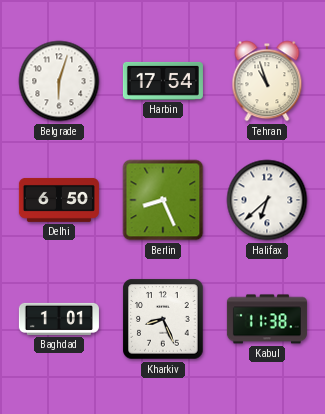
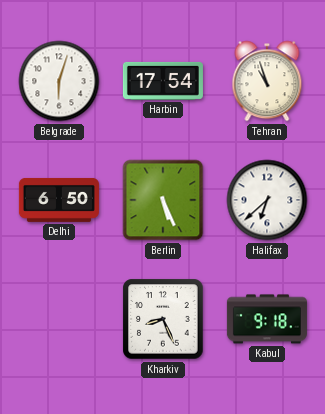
Berlin: 8:26 -> 5:26 (163, 200)
Baghdad: 1:01 -> none (59, 319)
Kabul: 11:38 -> 9:18 (267, 319)
